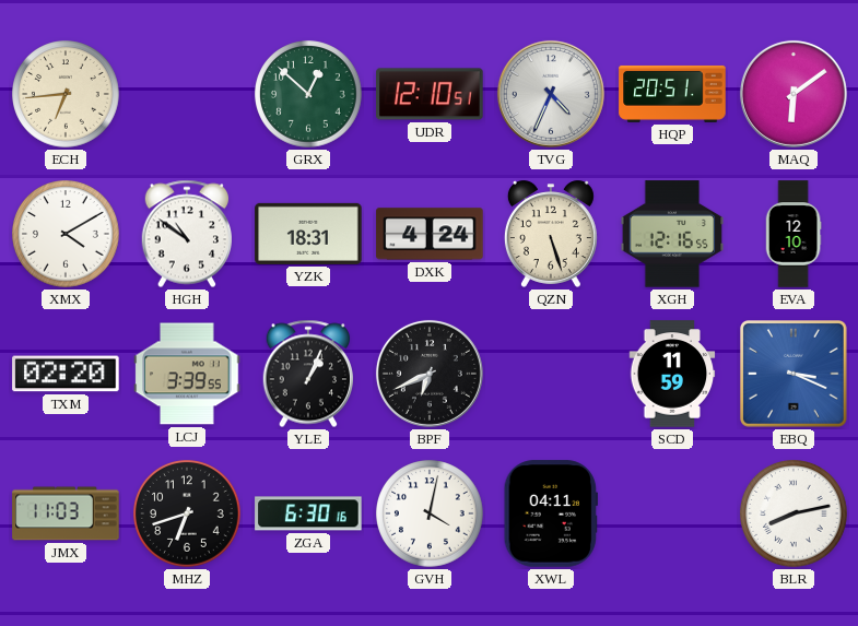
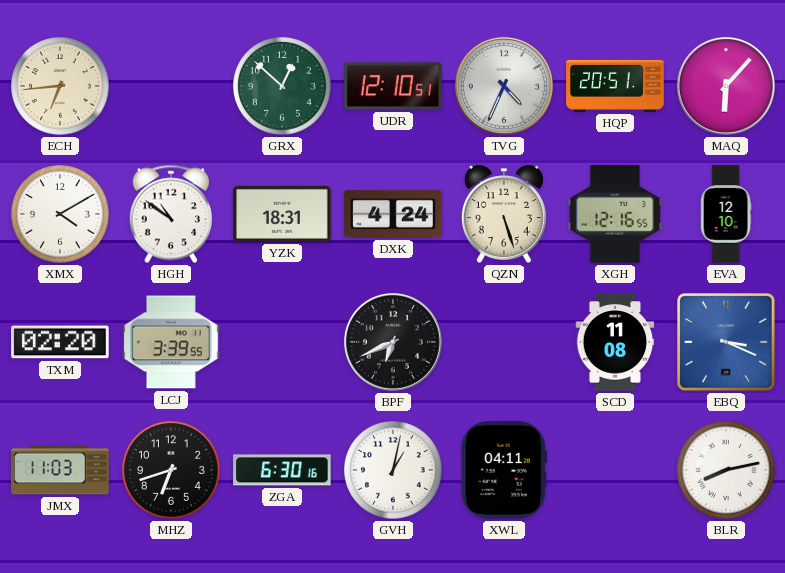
MAQ: 6:09 -> 6:07 (726, 86)
YLE: 1:04 -> none (307, 374)
SCD: 11:59 -> 11:08 (615, 342)
GVH: 4:02 -> 1:02 (393, 470)
